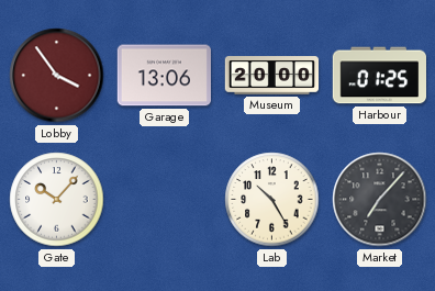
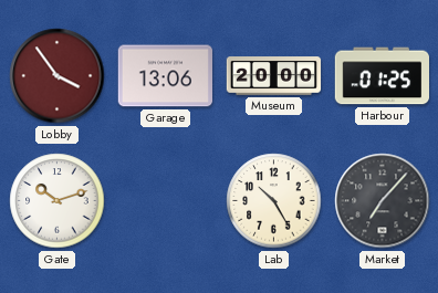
Gate: 10:07 -> 10:12 (58, 201)
